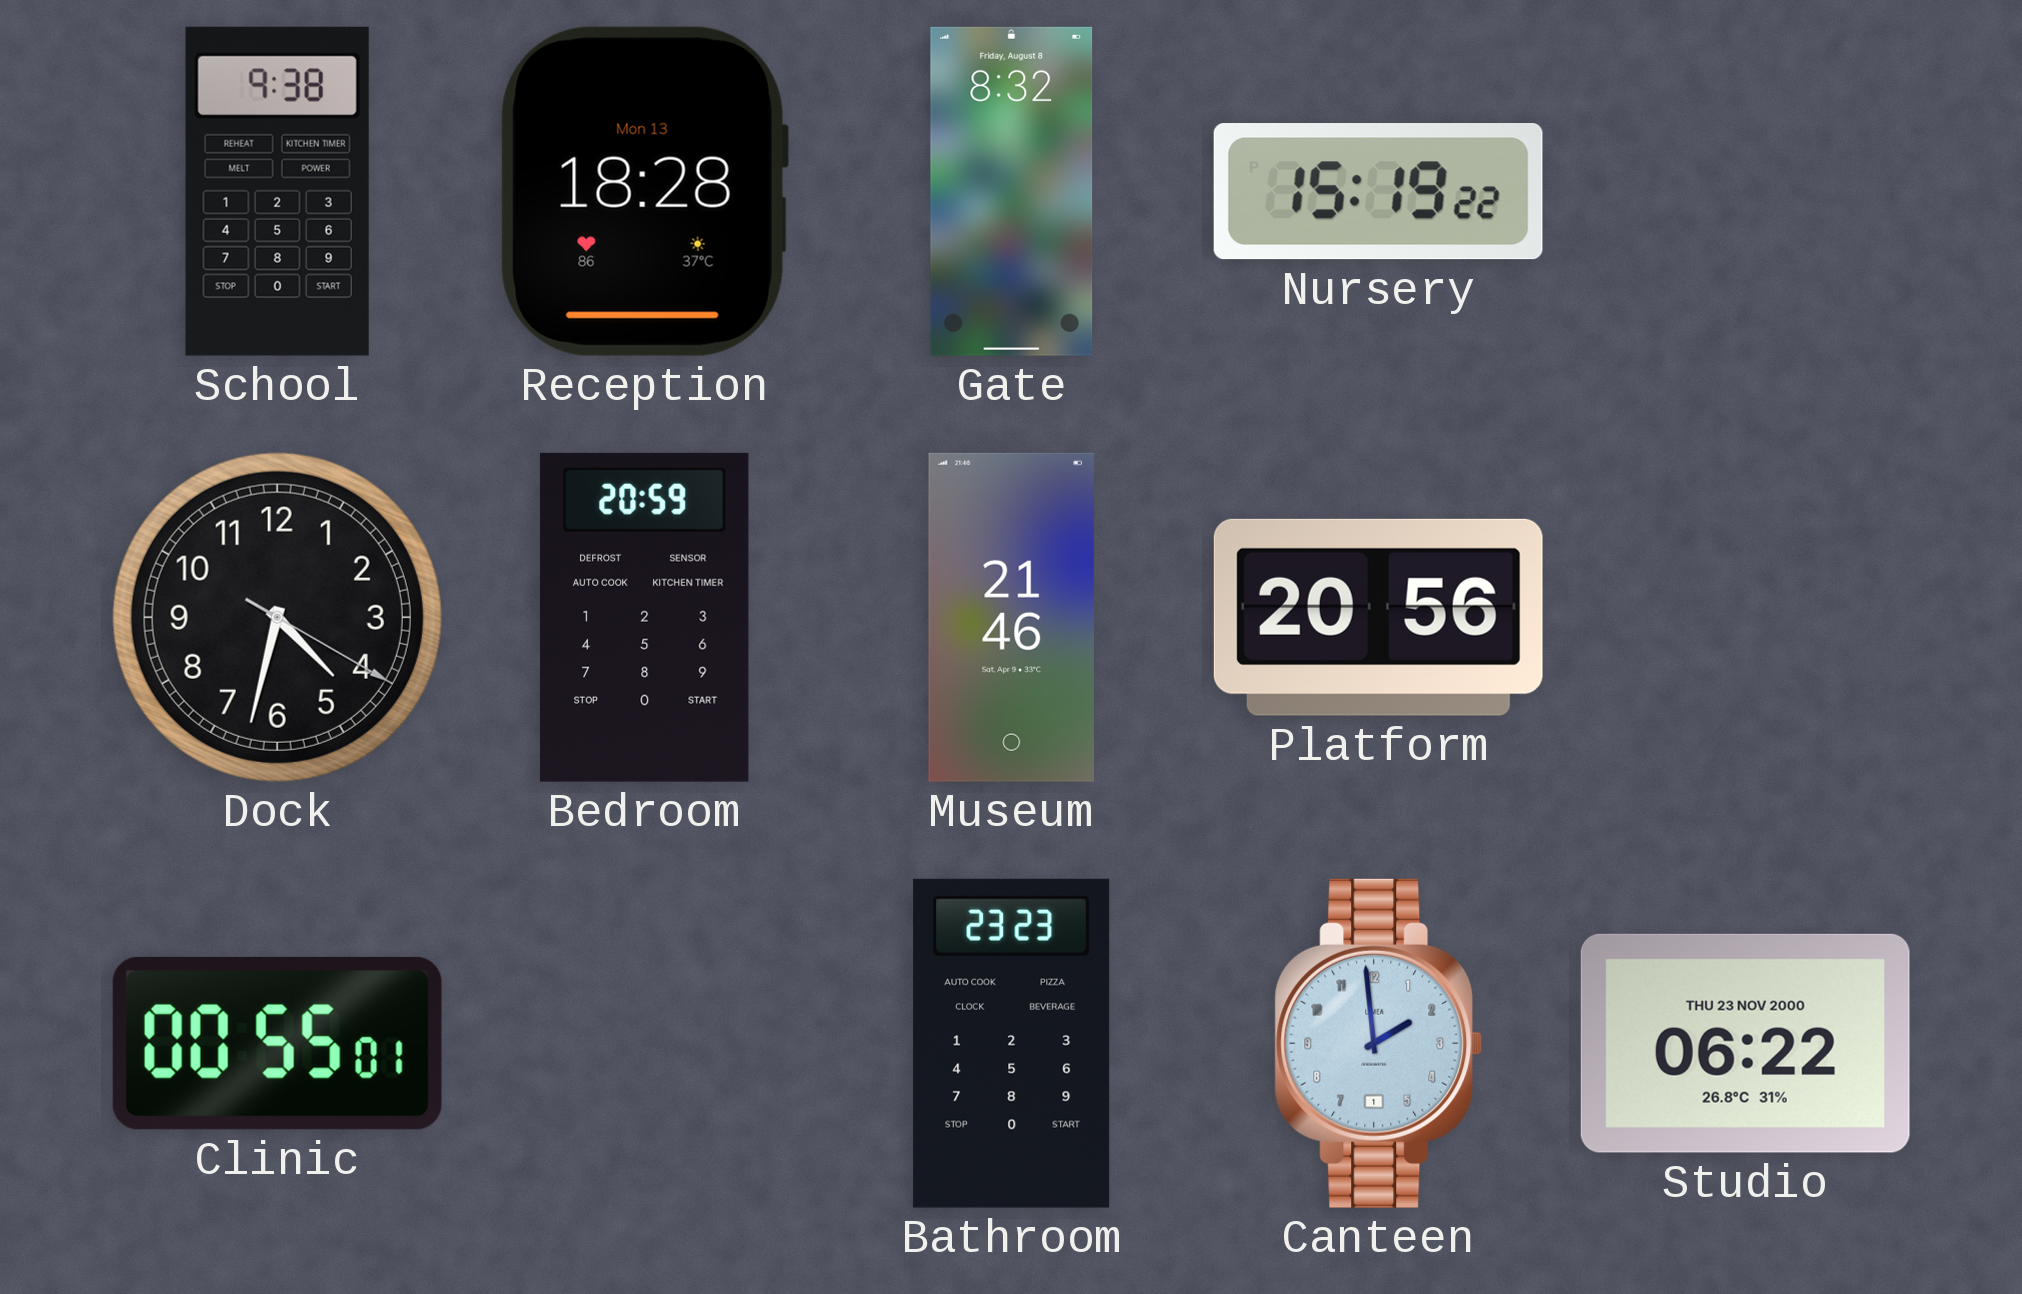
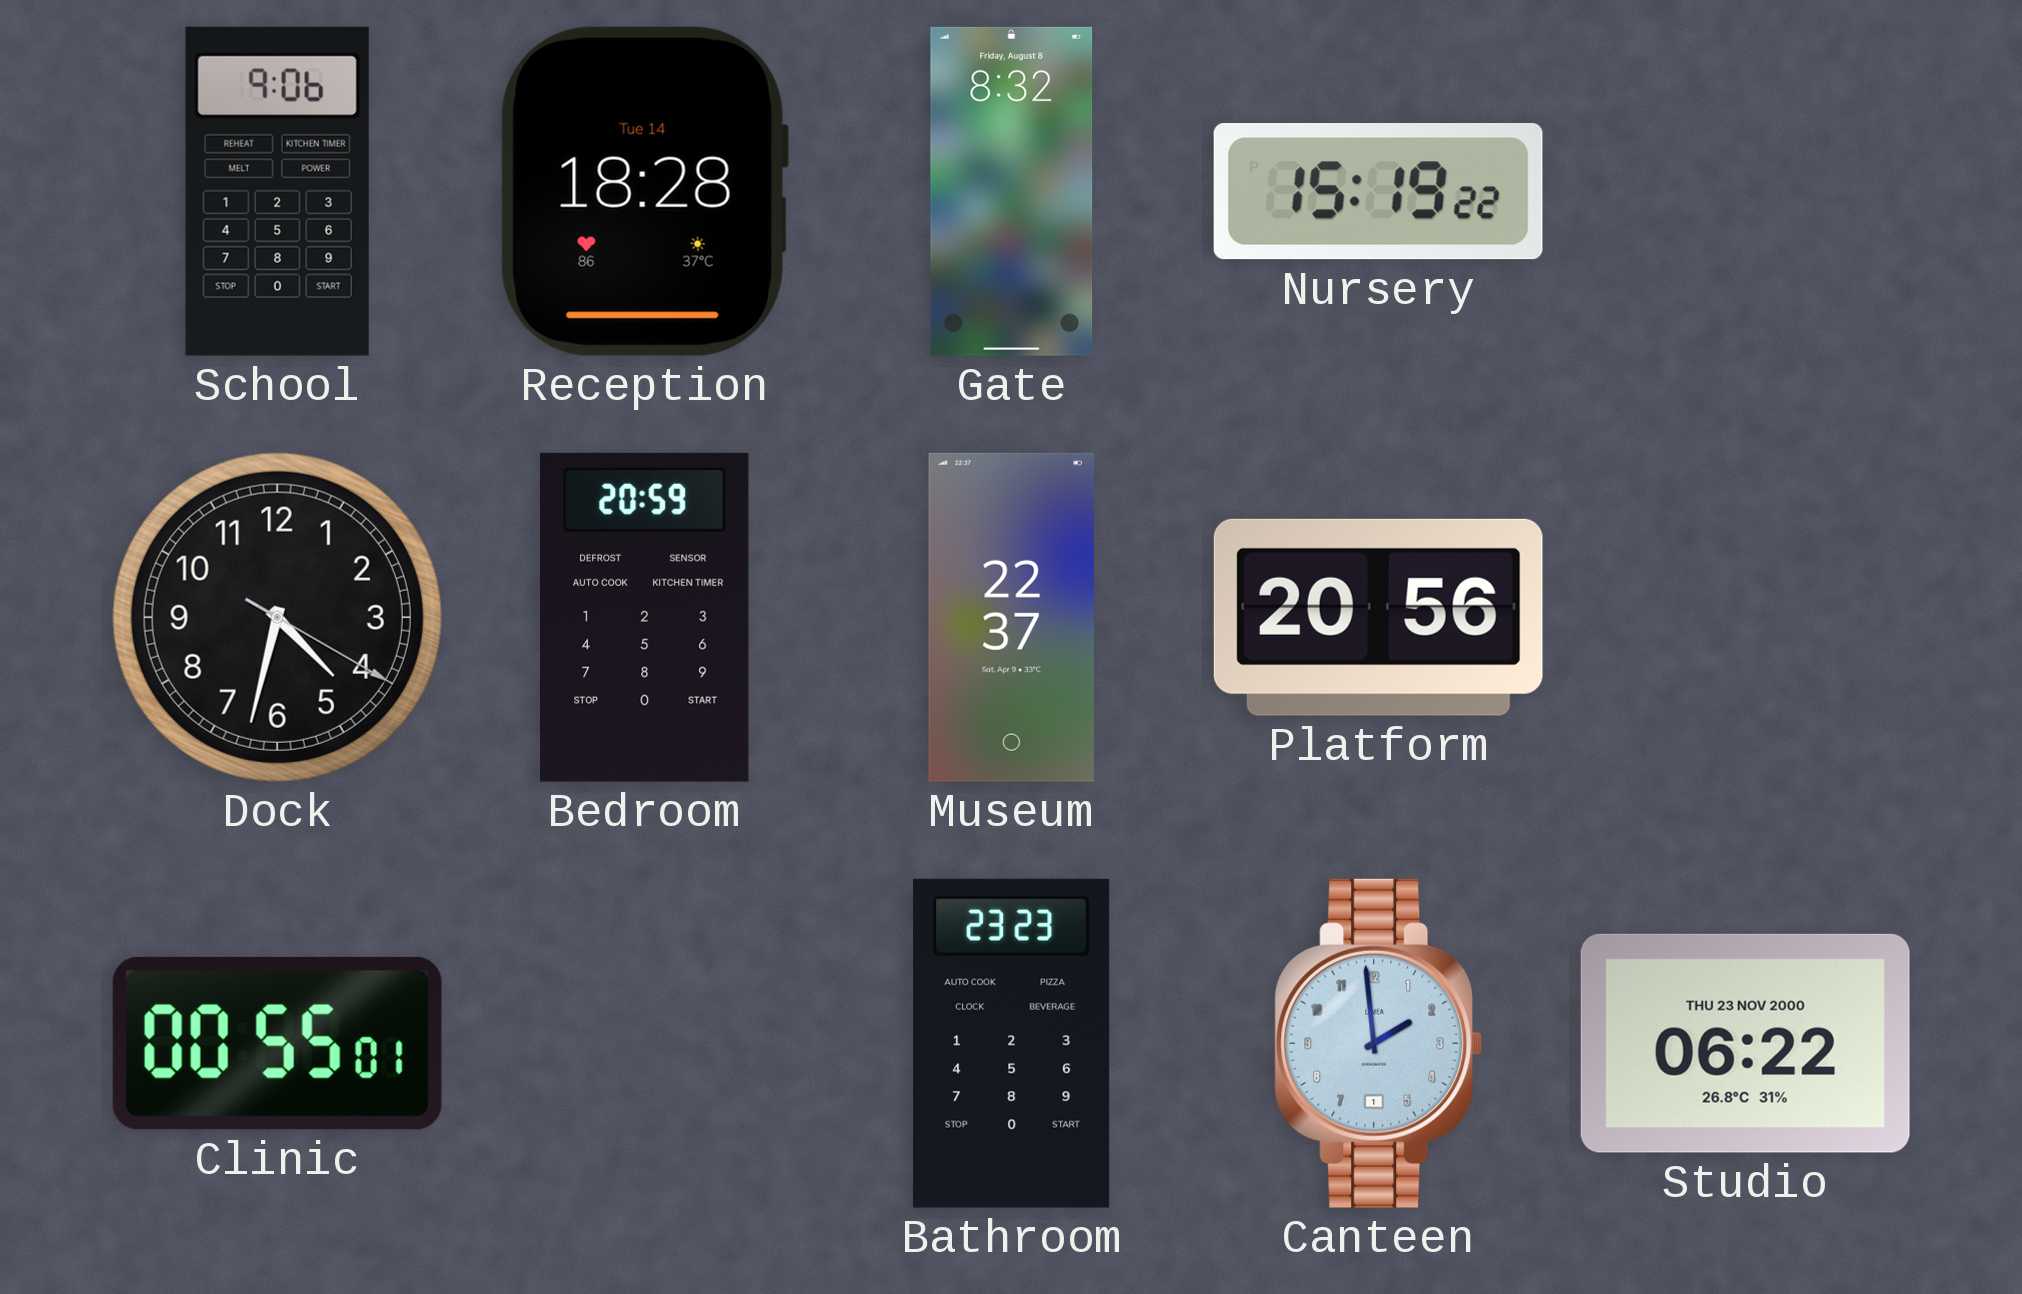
School: 9:38 -> 9:06 (277, 191)
Reception date: Mon 13 -> Tue 14 (644, 191)
Museum: 21:46 -> 22:37 (1011, 617)
